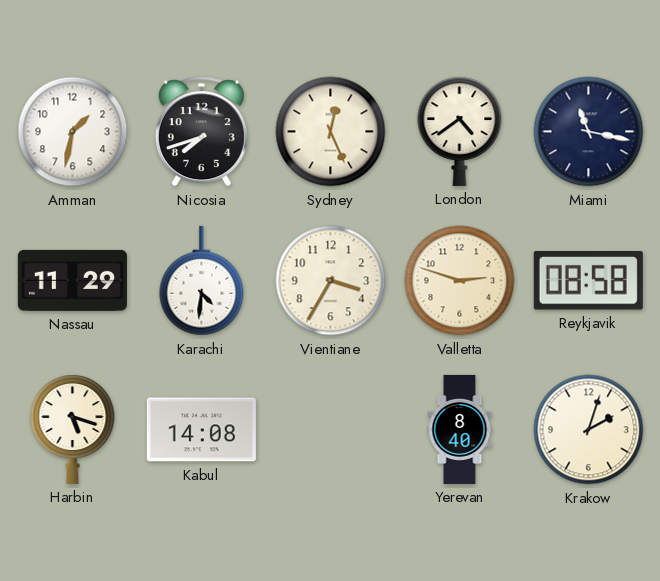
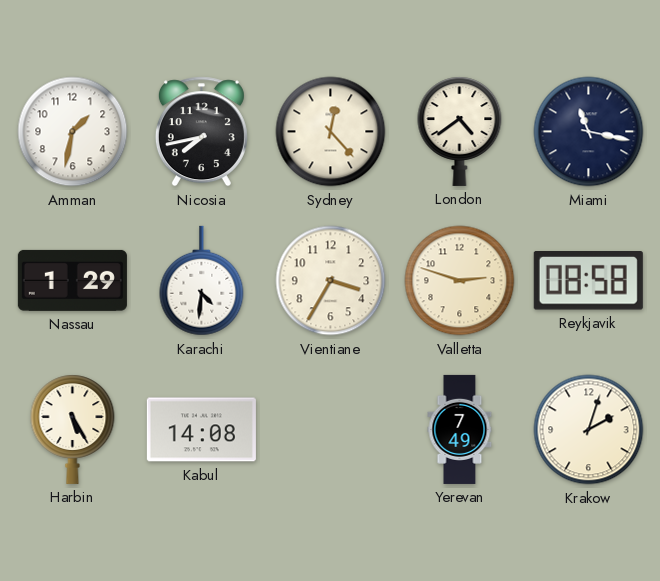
Nicosia: 7:42 -> 7:43 (201, 132)
Sydney: 12:26 -> 12:23 (331, 132)
Nassau: 11:29 -> 1:29 (72, 280)
Harbin: 5:18 -> 5:25 (73, 429)
Yerevan: 8:40 -> 7:49 (460, 429)
